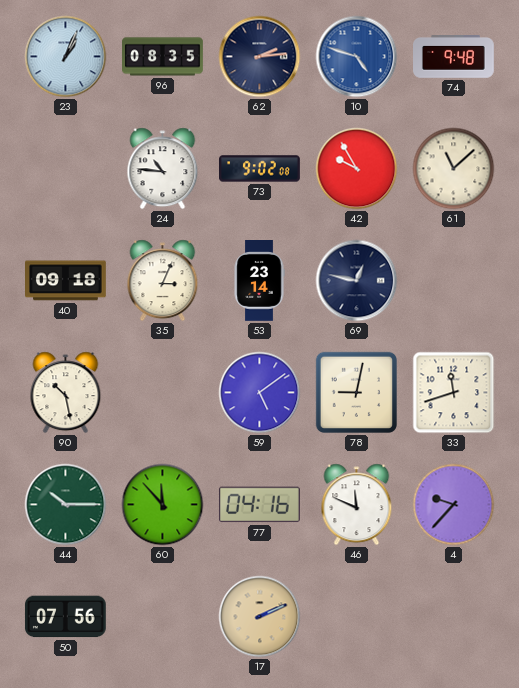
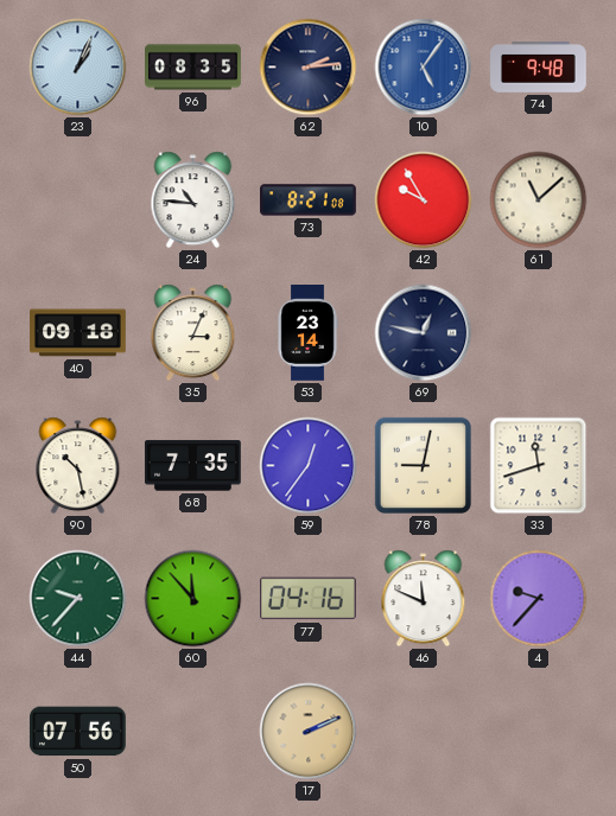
10: 4:48 -> 5:06 (424, 68)
73: 9:02 -> 8:21 (309, 200)
68: none -> 7:35 (192, 466)
59: 5:09 -> 12:36 (309, 466)
44: 10:15 -> 9:37 (78, 599)
